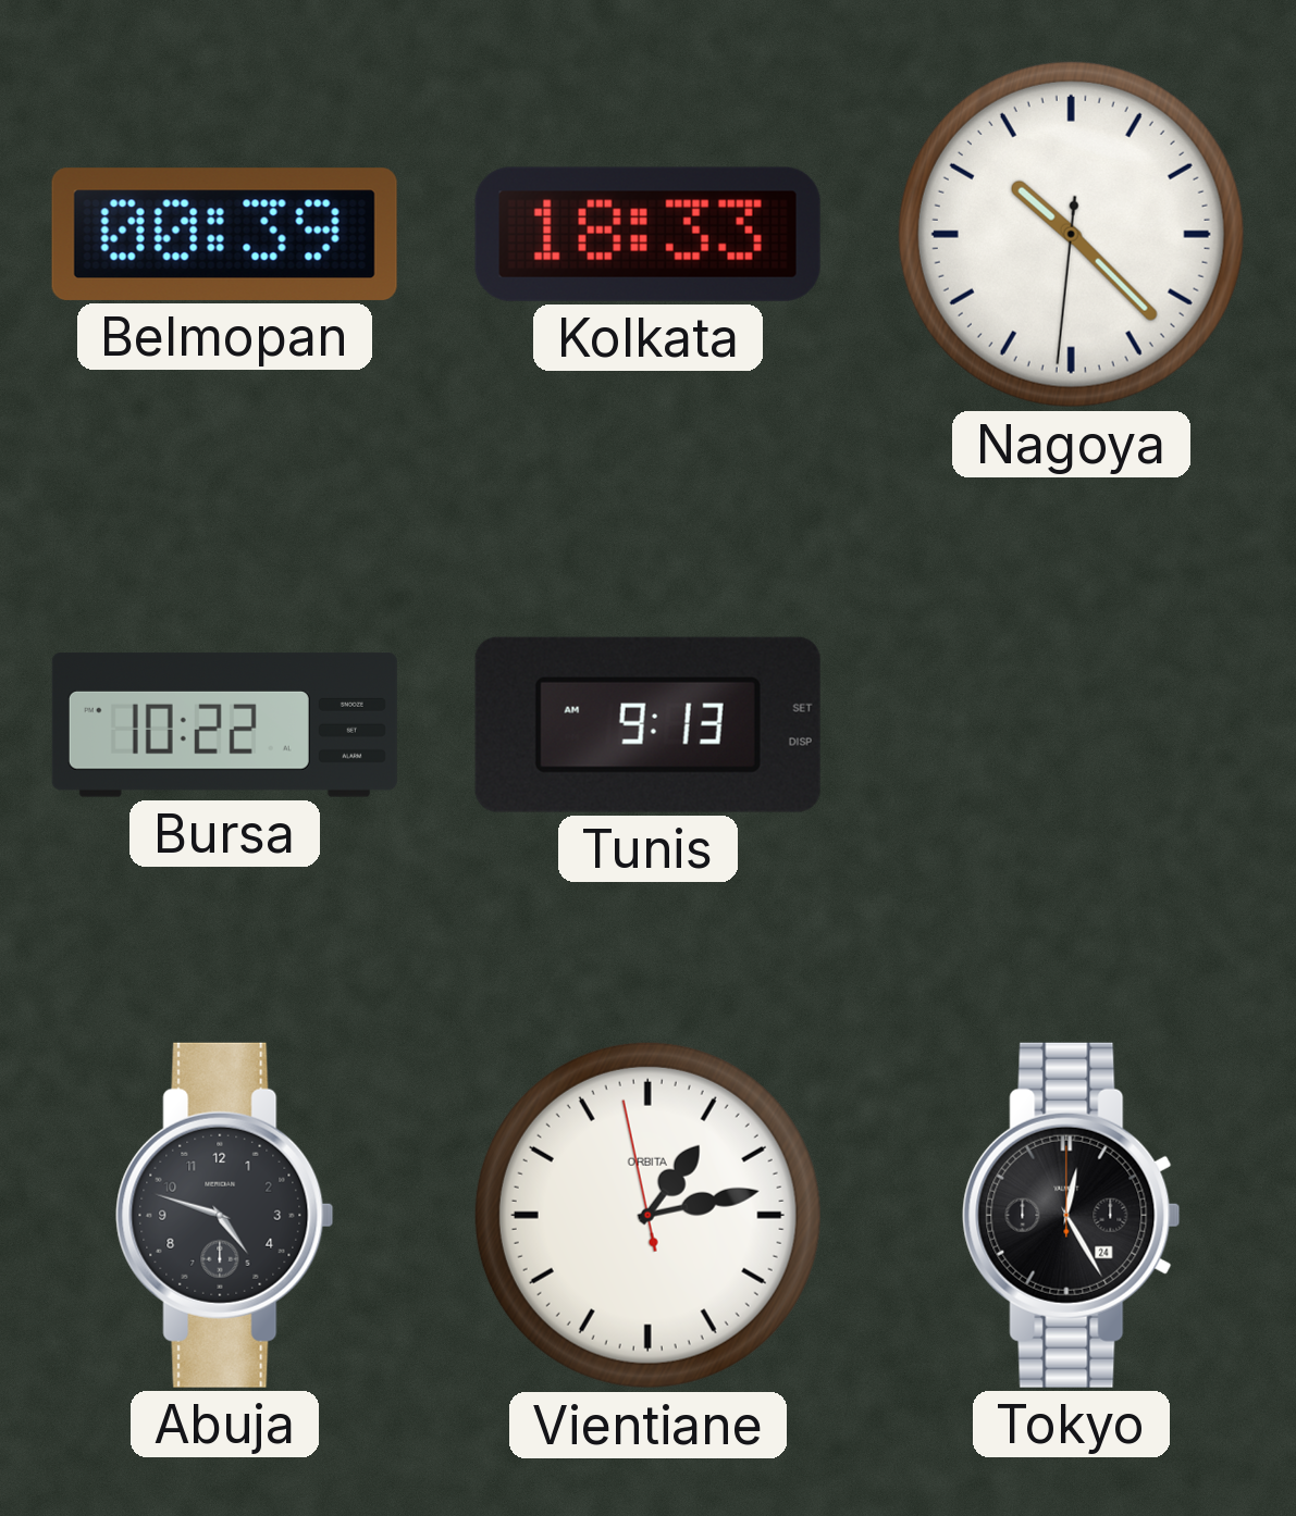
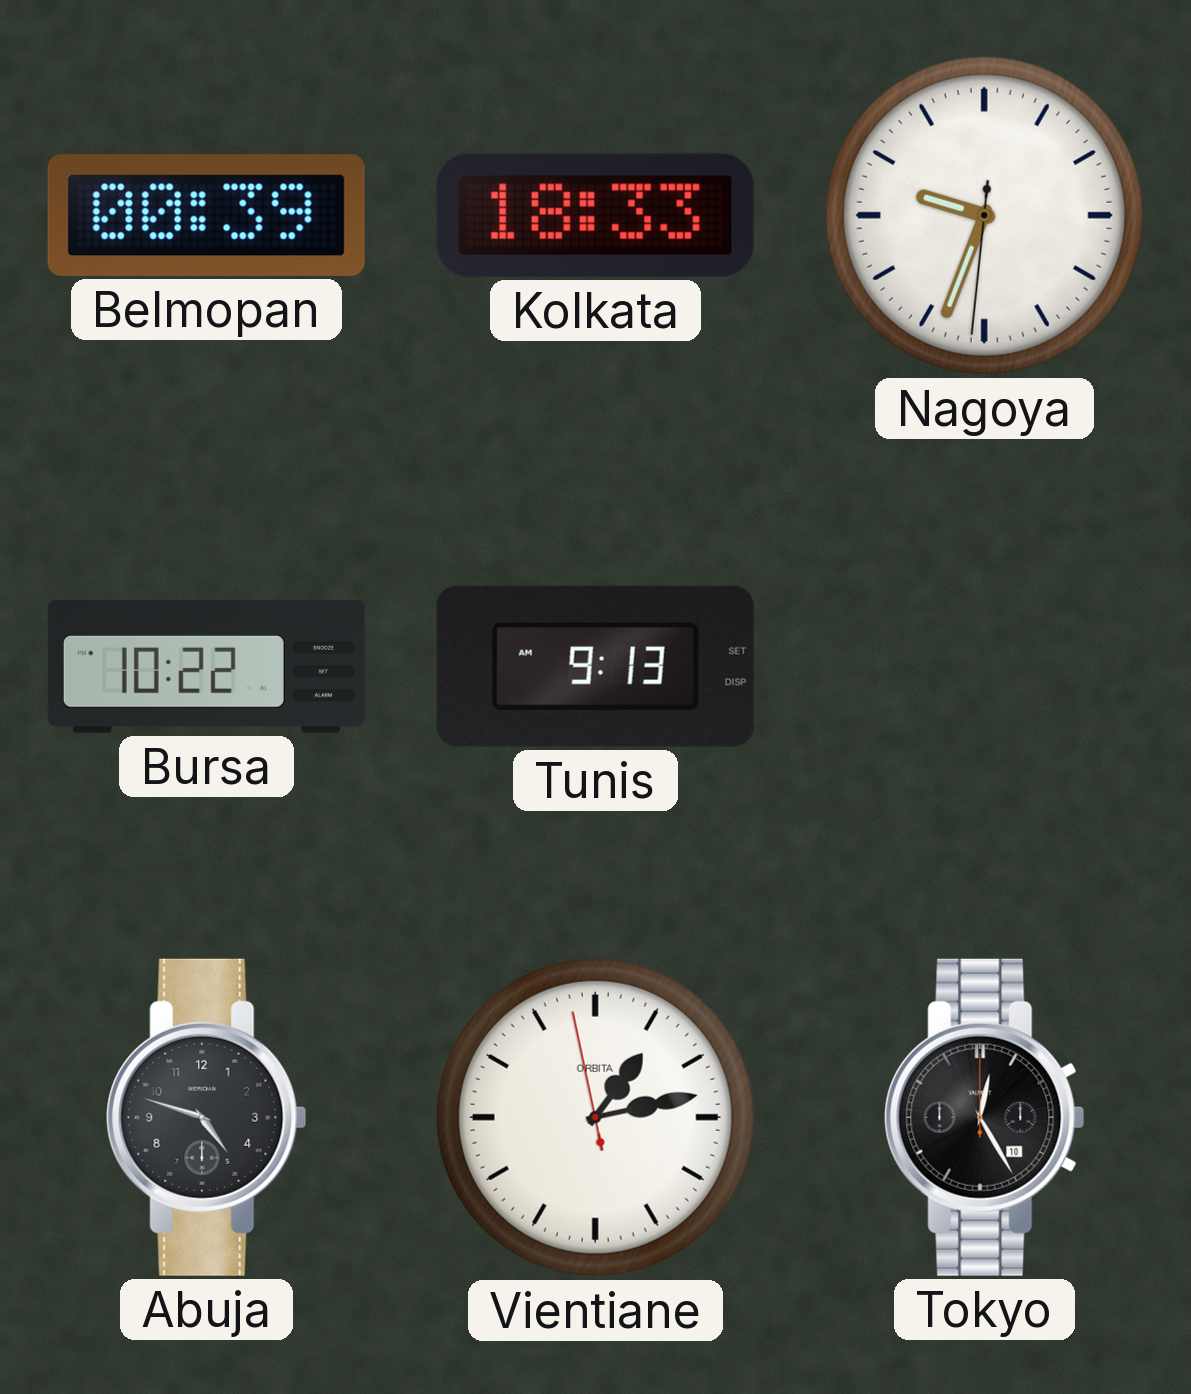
Nagoya: 10:22 -> 9:33 (984, 215)
Tokyo date: 24 -> 10 (985, 1117)
